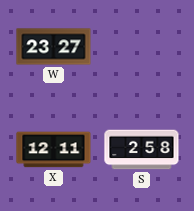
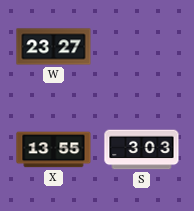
X: 12:11 -> 13:55 (54, 150)
S: 2:58 -> 3:03 (142, 150)
